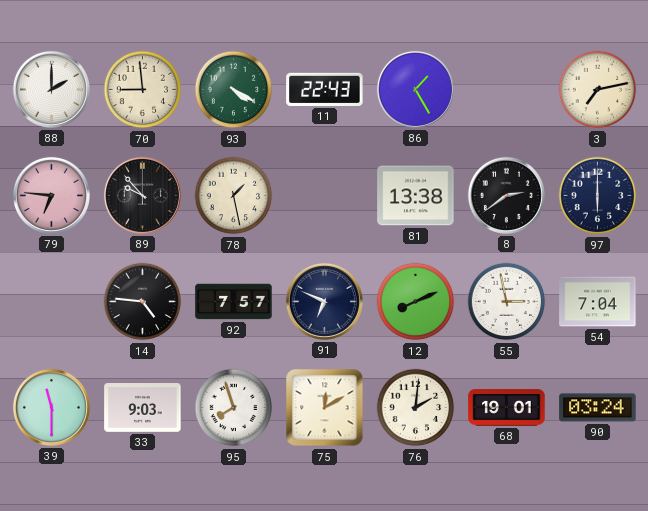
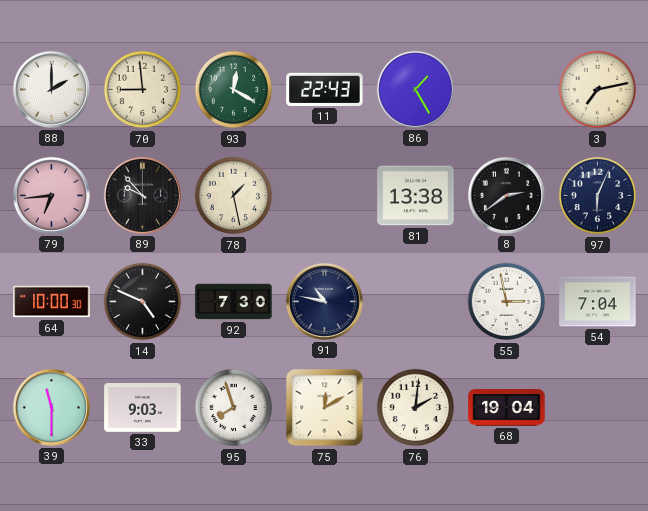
93: 4:20 -> 12:20 (234, 90)
79: 6:46 -> 6:44 (51, 195)
97: 6:00 -> 6:04 (598, 196)
64: none -> 10:00 (52, 302)
14: 4:46 -> 4:49 (143, 302)
92: 7:57 -> 7:30 (234, 302)
91: 6:49 -> 10:47 (324, 301)
12: 8:11 -> none (416, 302)
68: 19:01 -> 19:04 (507, 408)
90: 03:24 -> none (598, 408)
